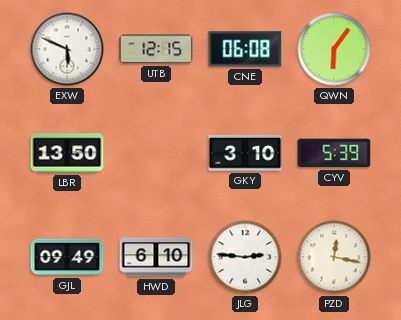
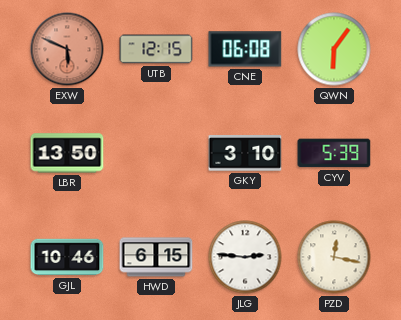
EXW dial: white -> salmon (67, 49)
GJL: 09:49 -> 10:46 (67, 257)
HWD: 6:10 -> 6:15 (156, 257)
